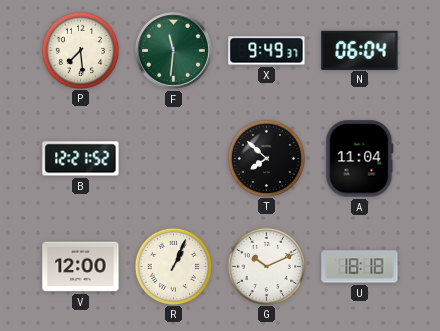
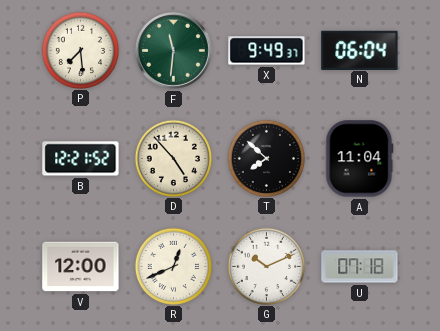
D: none -> 4:53 (173, 158)
R: 1:04 -> 12:41 (173, 266)
U: 18:18 -> 07:18 (360, 267)
